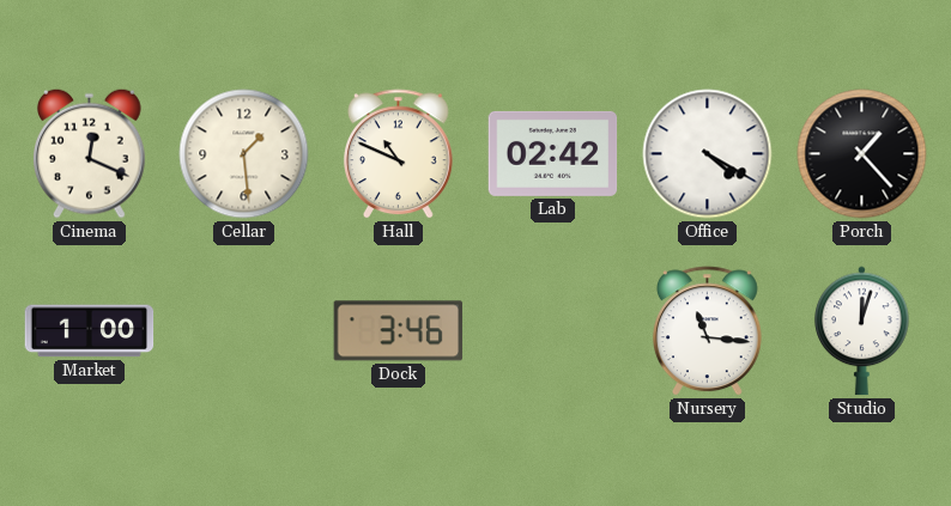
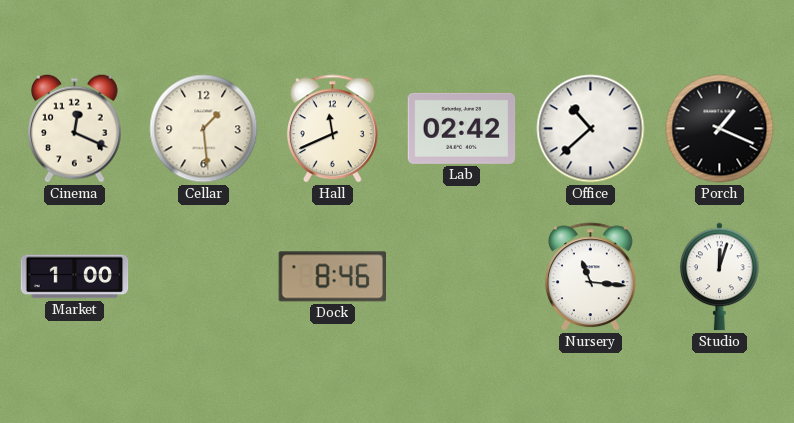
Hall: 10:49 -> 11:41 (332, 129)
Office: 4:20 -> 10:38 (591, 129)
Porch: 1:23 -> 1:19 (720, 129)
Dock: 3:46 -> 8:46 (332, 277)
